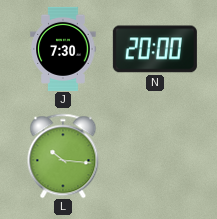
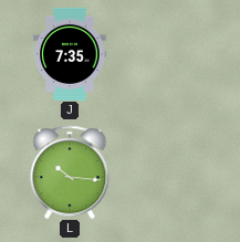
J: 7:30 -> 7:35 (70, 54)
N: 20:00 -> none (155, 49)
